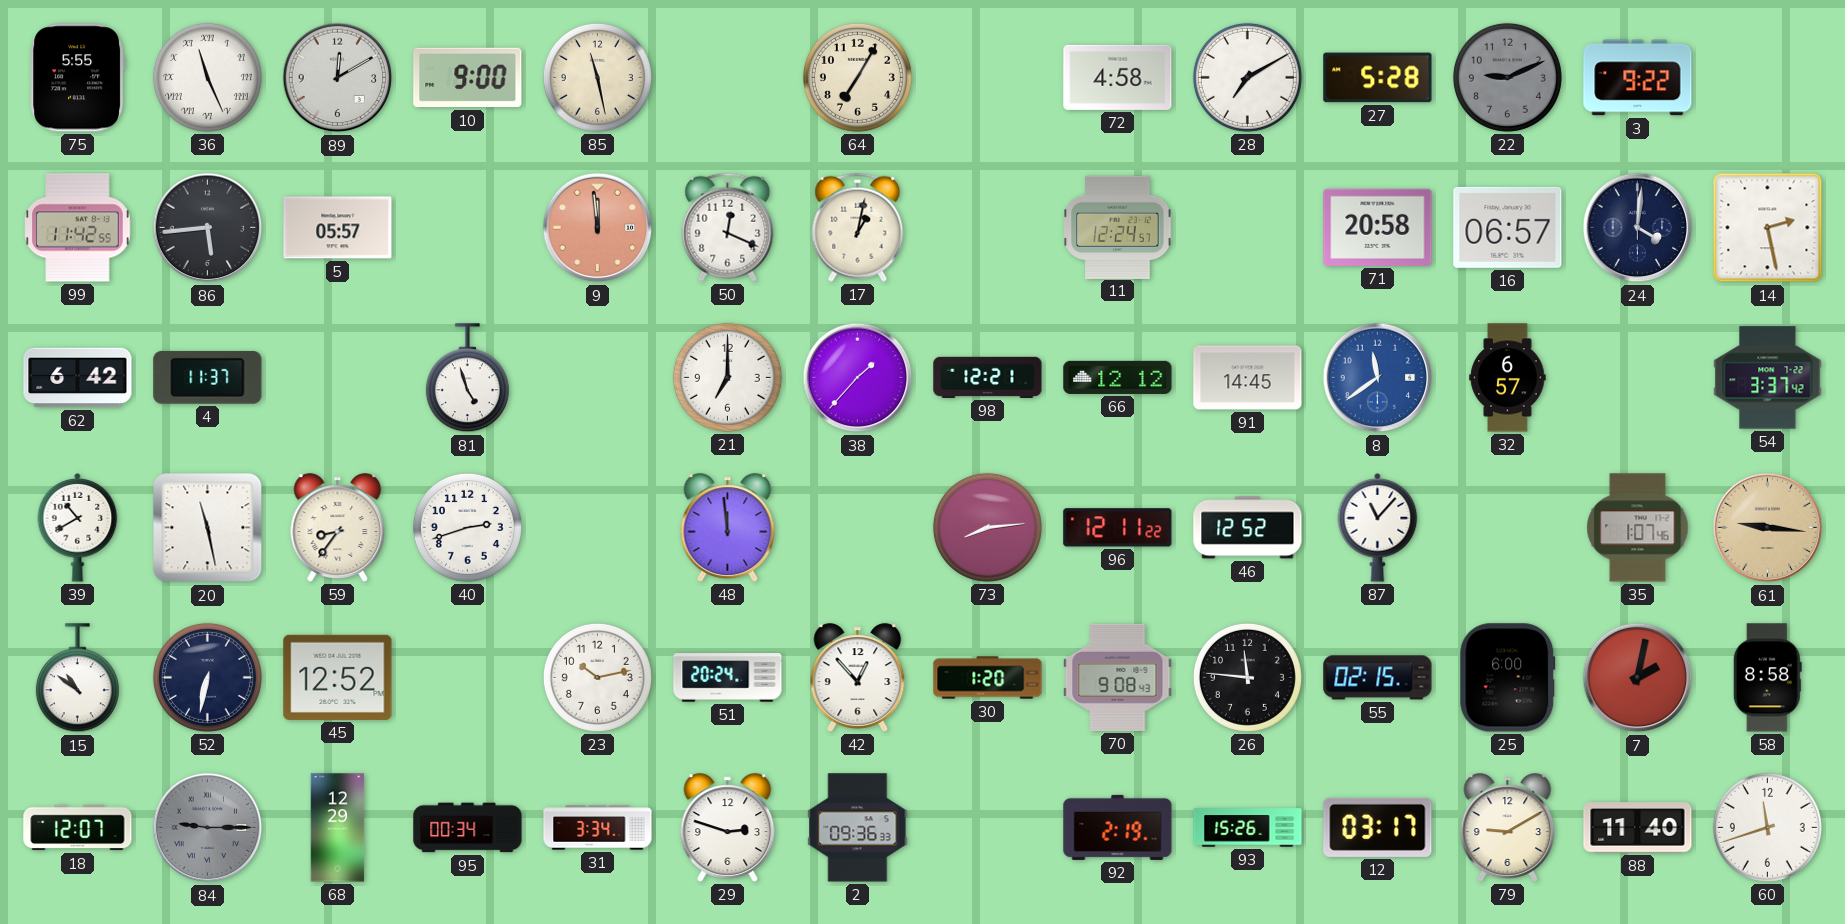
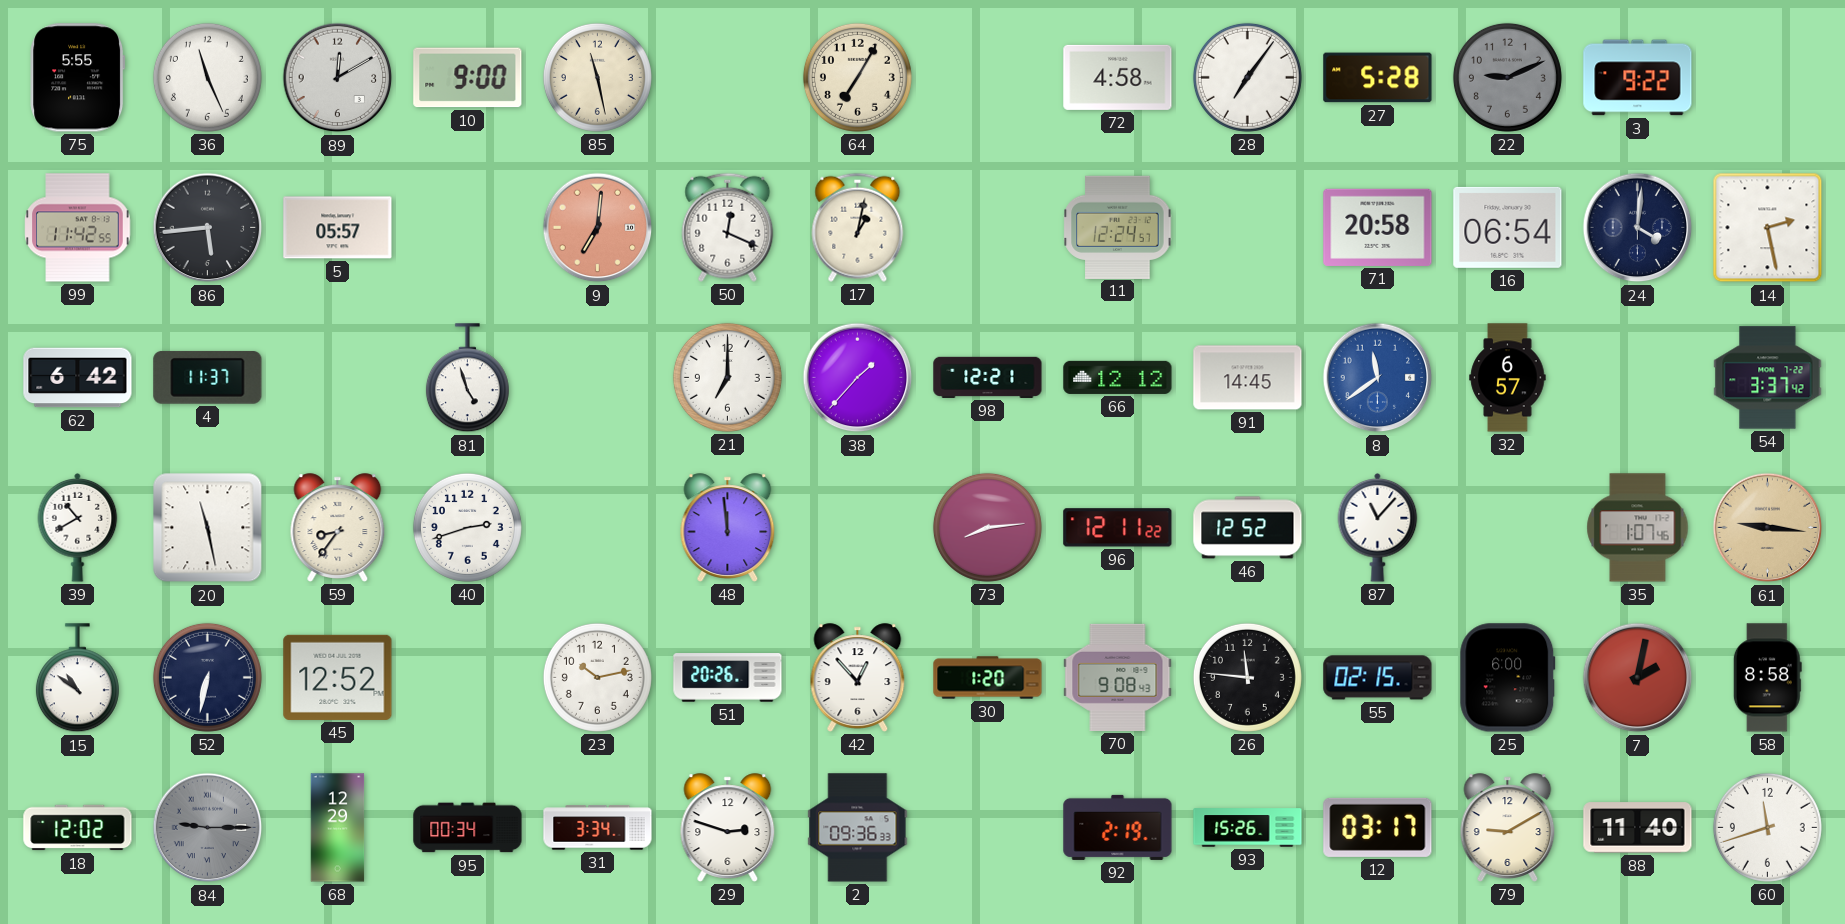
36 numerals: Roman -> Arabic (207, 77)
28: 7:10 -> 7:06 (1247, 77)
9: 11:59 -> 7:01 (598, 228)
16: 06:57 -> 06:54 (1508, 227)
51: 20:24 -> 20:26 (728, 678)
18: 12:07 -> 12:02 (78, 828)
